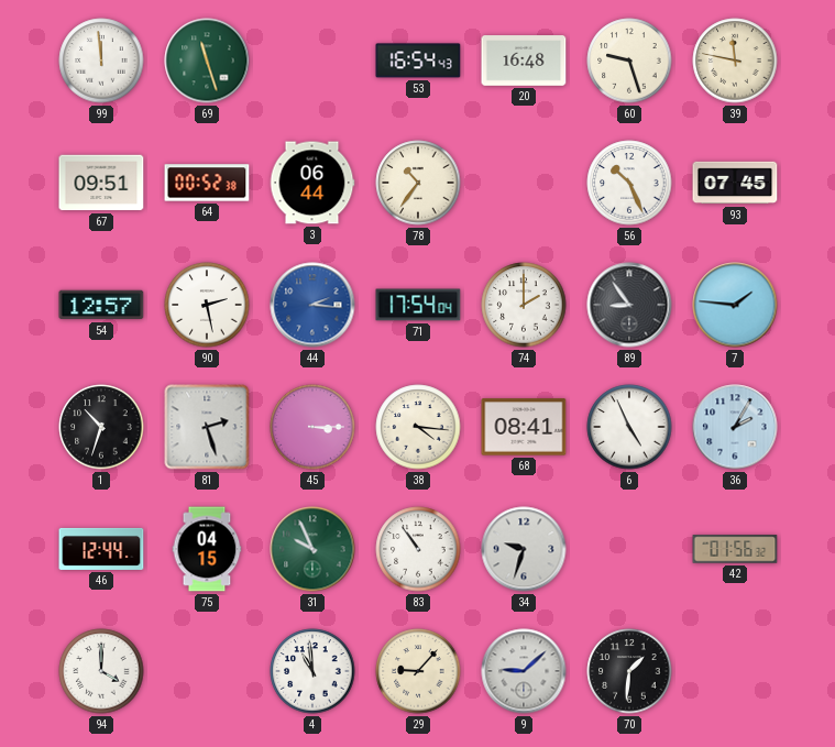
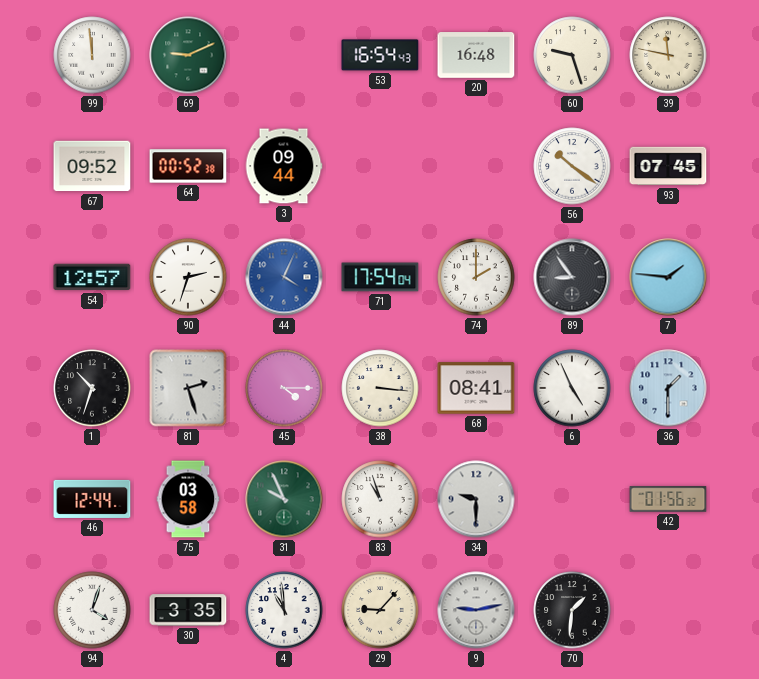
69: 11:27 -> 9:11 (188, 55)
67: 09:51 -> 09:52 (92, 166)
3: 06:44 -> 09:44 (284, 166)
78: 10:36 -> none (418, 183)
56: 10:26 -> 10:21 (572, 166)
90: 2:28 -> 2:33 (188, 277)
44: 2:16 -> 4:04 (284, 277)
45: 3:15 -> 4:15 (284, 388)
38: 4:16 -> 3:16 (380, 388)
36: 2:05 -> 1:30 (668, 388)
75: 04:15 -> 03:58 (188, 499)
83: 10:54 -> 10:57 (380, 499)
34: 9:33 -> 9:30 (476, 499)
94: 4:00 -> 4:03 (92, 610)
30: none -> 3:35 (188, 610)
9: 9:08 -> 9:13 (476, 610)
